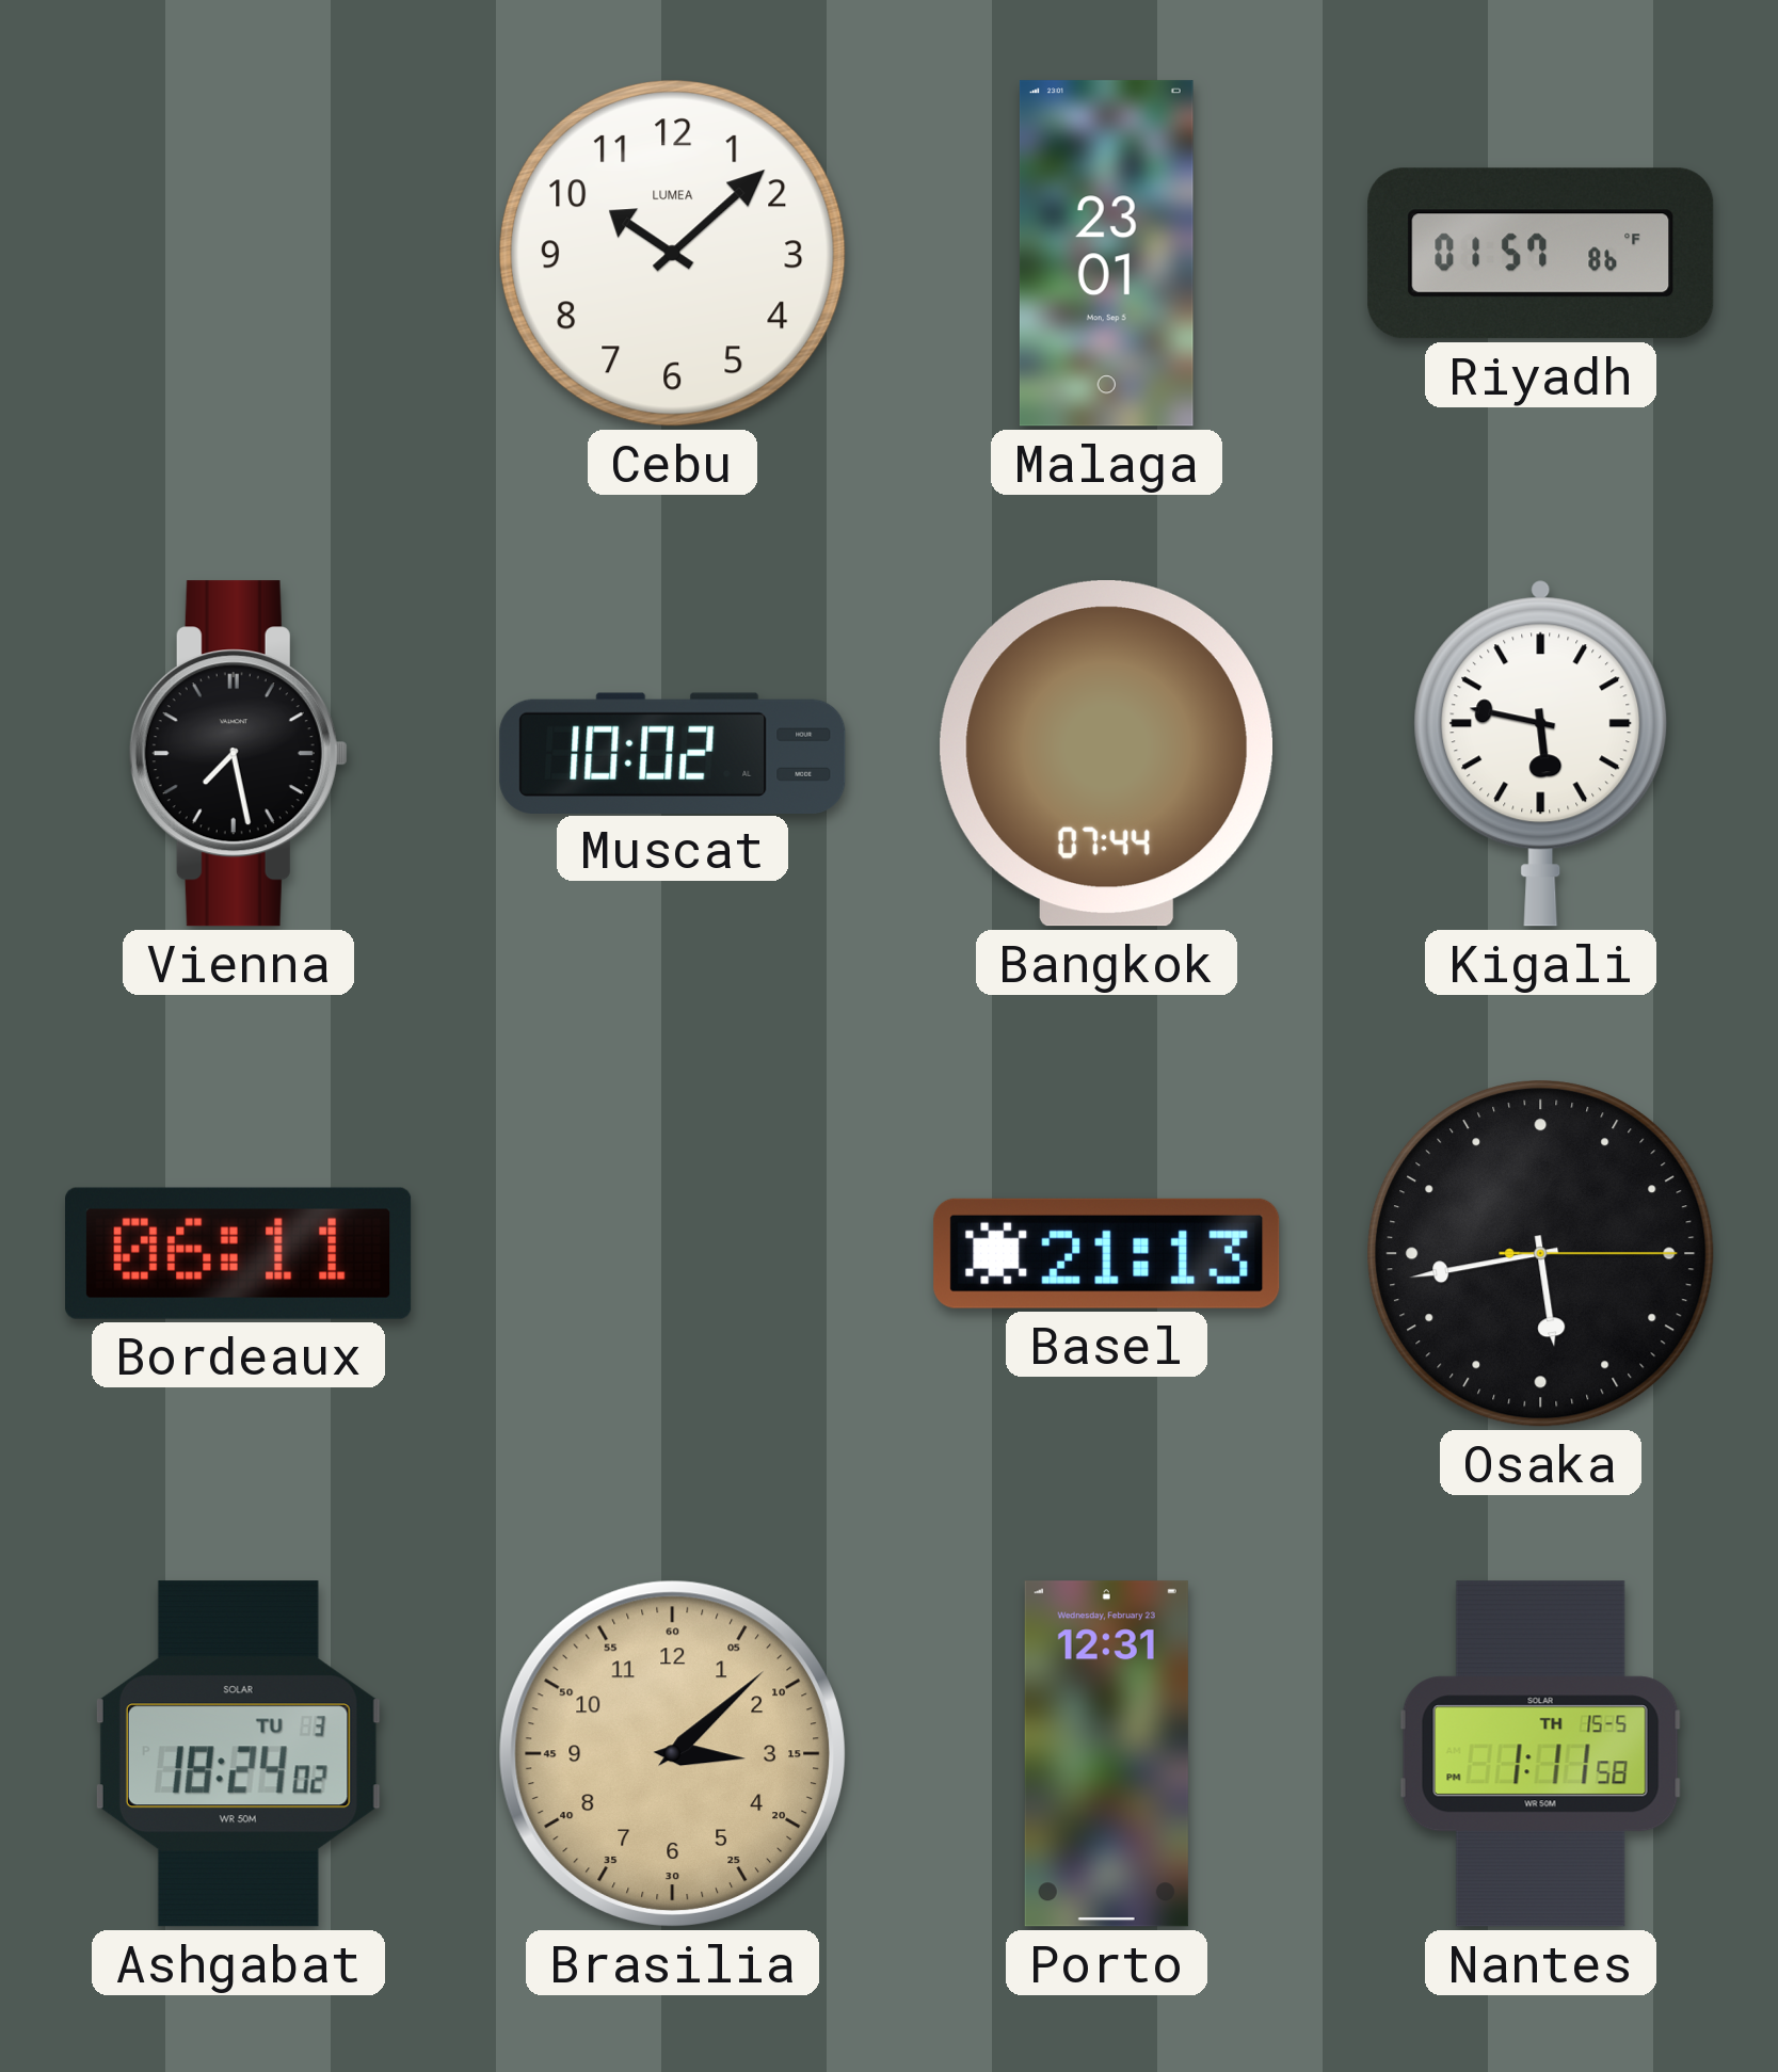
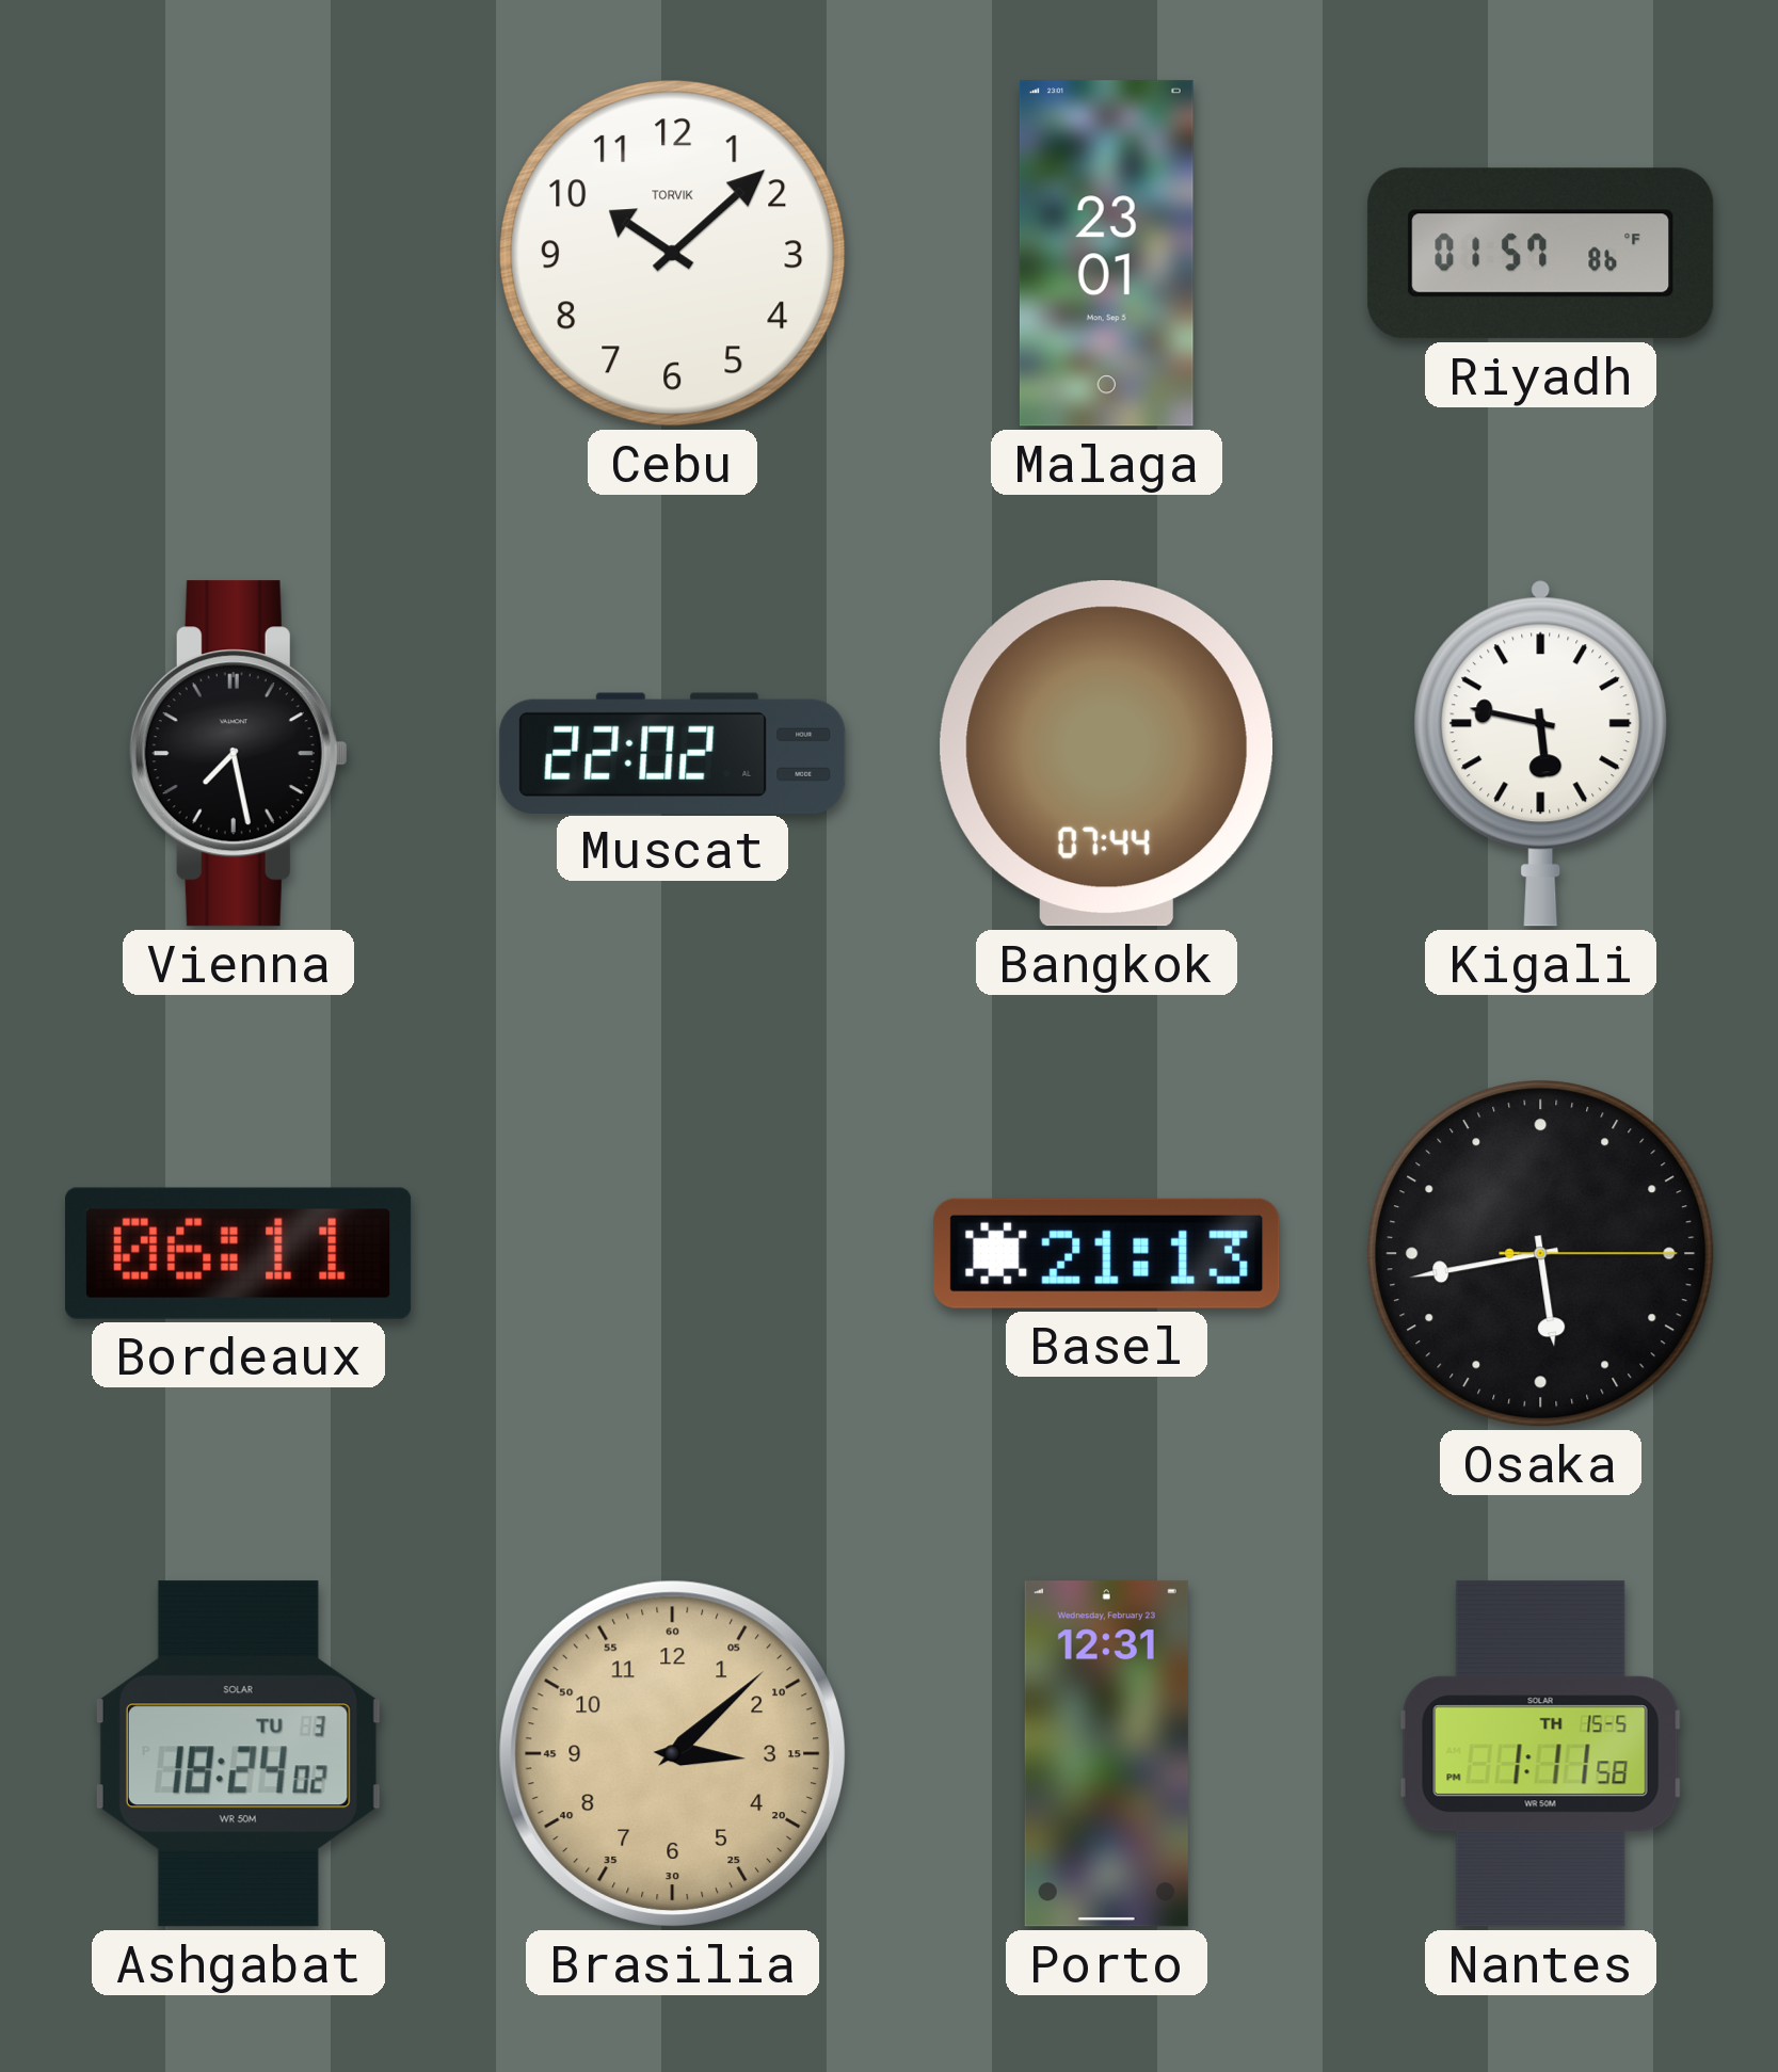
Cebu brand: LUMEA -> TORVIK (673, 254)
Muscat: 10:02 -> 22:02 (673, 753)
